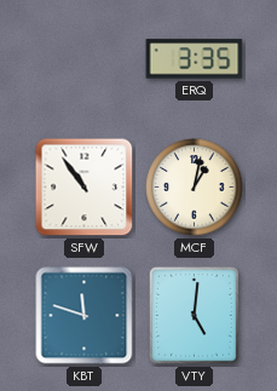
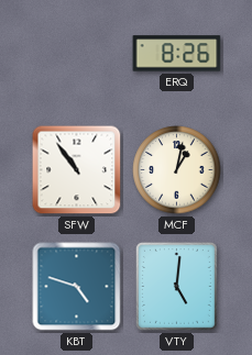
ERQ: 3:35 -> 8:26 (177, 54)
KBT: 11:48 -> 4:48 (77, 287)
